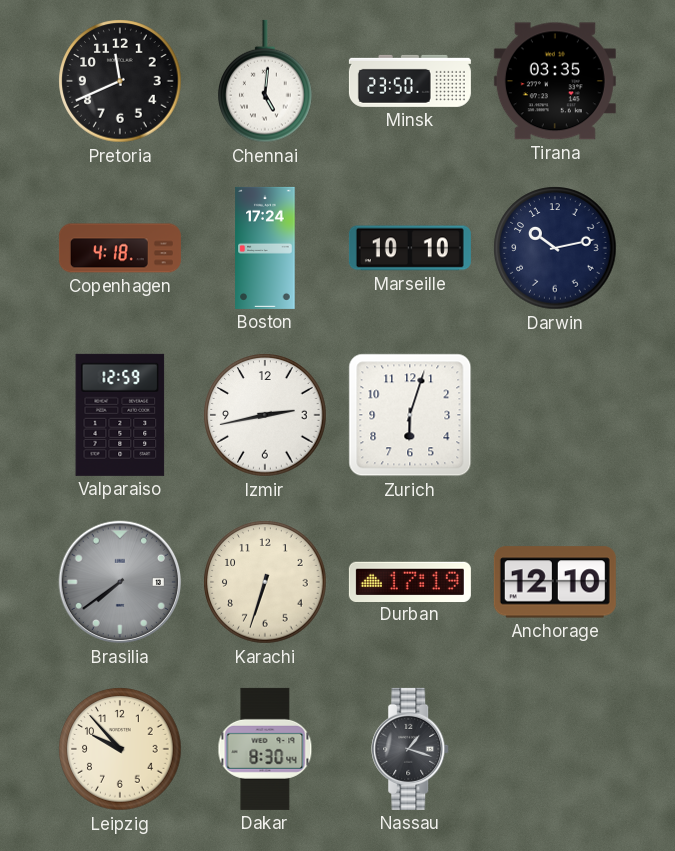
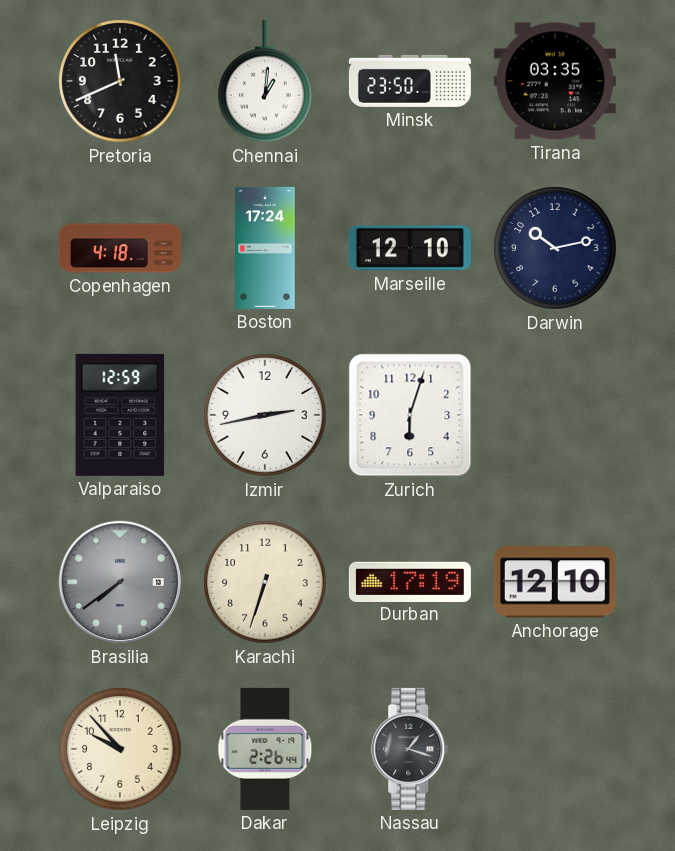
Chennai: 5:01 -> 1:01 (265, 81)
Marseille: 10:10 -> 12:10 (410, 248)
Dakar: 8:30 -> 2:26 (265, 749)
